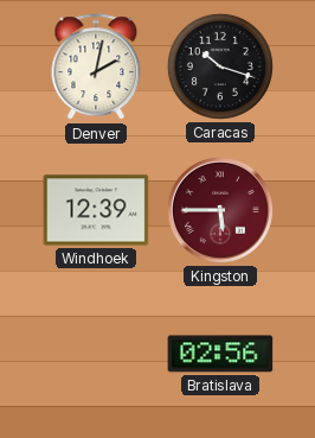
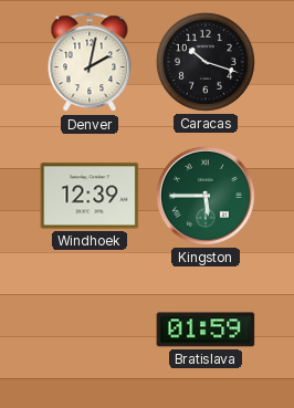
Kingston dial: burgundy -> green (206, 196)
Bratislava: 02:56 -> 01:59 (206, 329)
